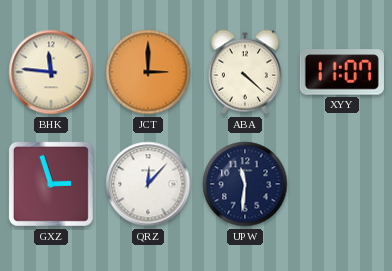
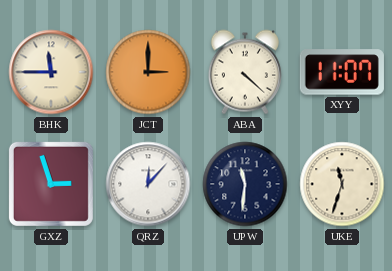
BHK: 11:46 -> 11:45 (51, 72)
UKE: none -> 11:33 (342, 184)
